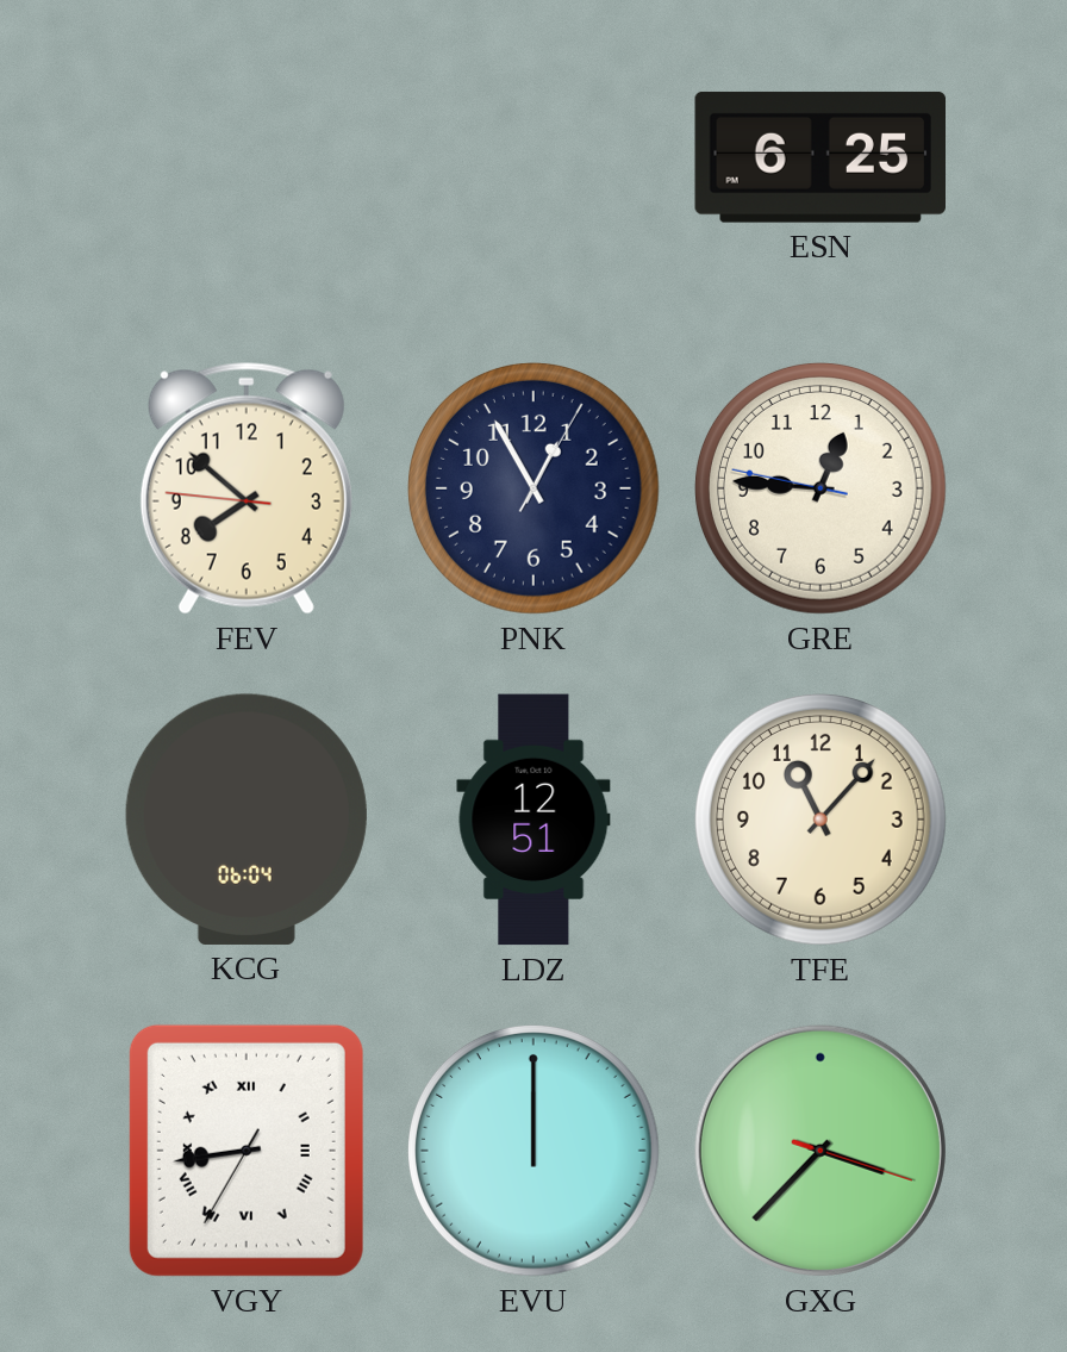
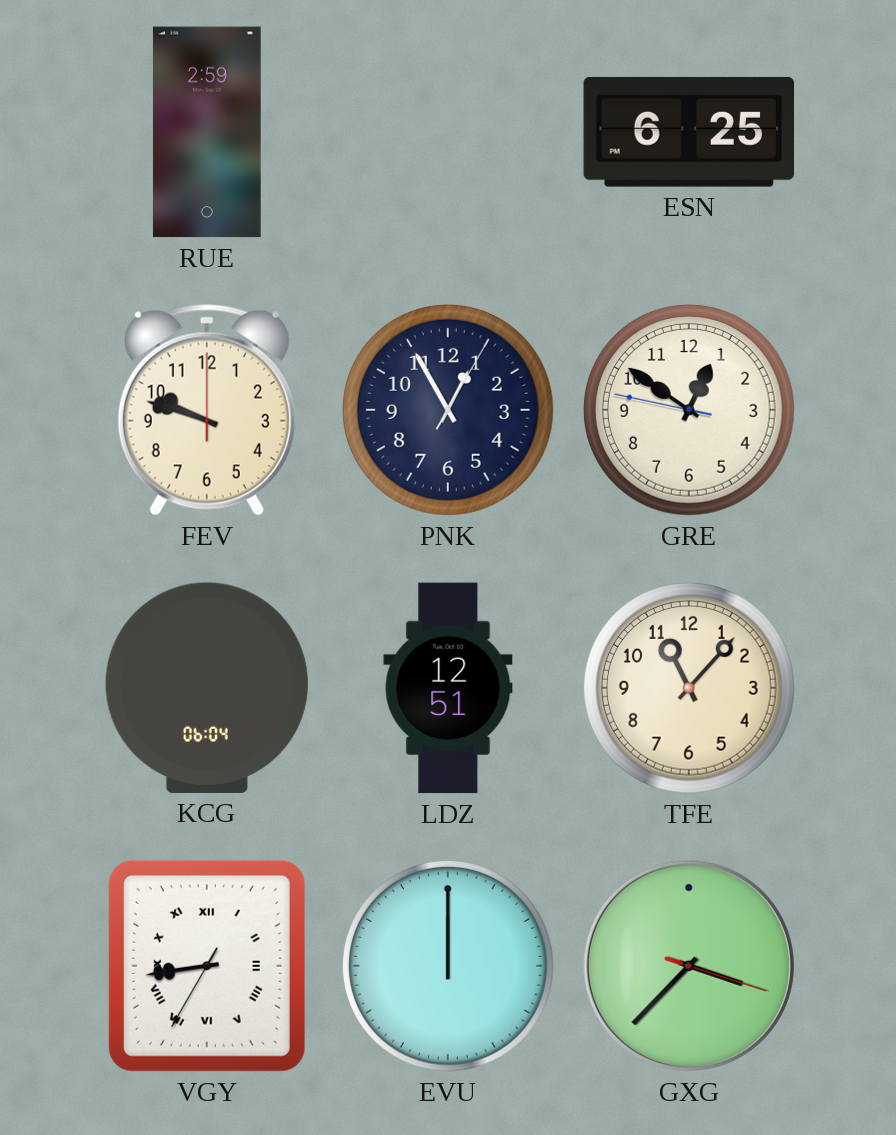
RUE: none -> 2:59 (207, 132)
FEV: 7:51 -> 9:48 (207, 410)
GRE: 12:45 -> 12:50 (689, 410)
